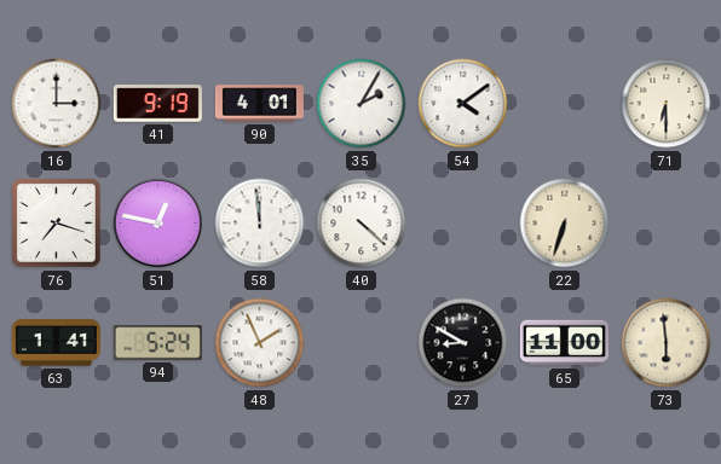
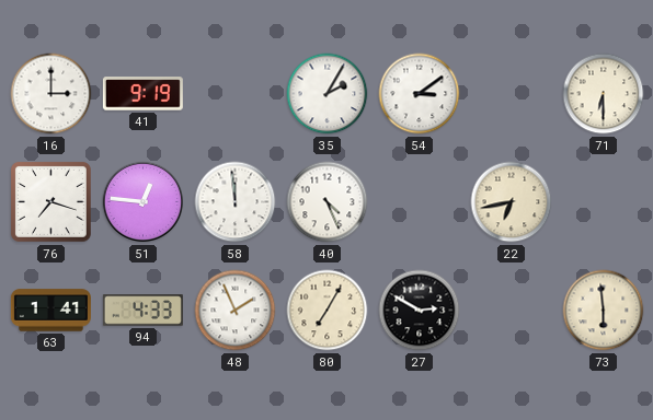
90: 4:01 -> none (259, 104)
54: 4:09 -> 3:09 (420, 94)
51: 12:47 -> 12:46 (144, 202)
40: 4:22 -> 4:26 (328, 202)
22: 6:33 -> 6:43 (512, 202)
94: 5:24 -> 4:33 (142, 311)
80: none -> 7:05 (328, 311)
27: 8:50 -> 2:50 (420, 311)
65: 11:00 -> none (564, 343)
